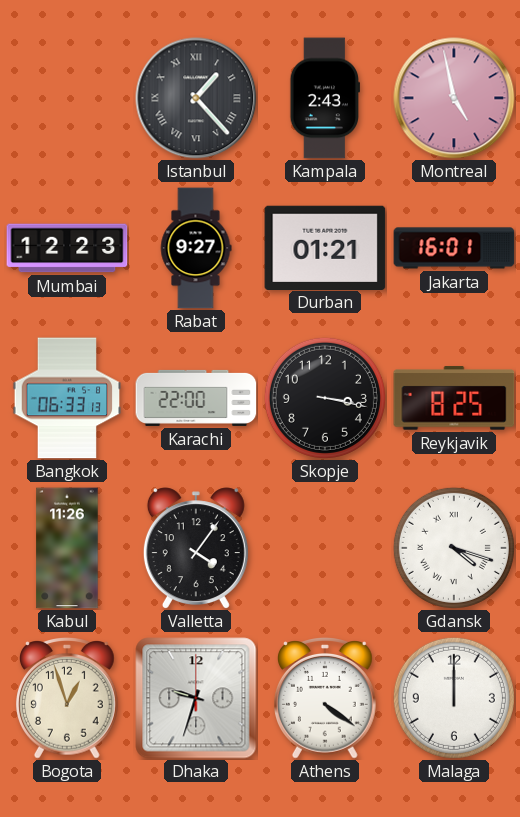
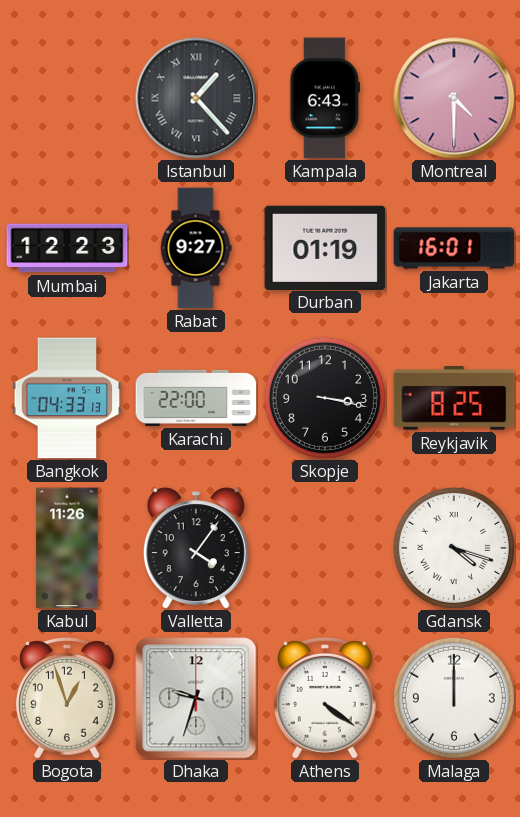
Kampala: 2:43 -> 6:43 (324, 98)
Montreal: 4:58 -> 4:30 (454, 98)
Durban: 01:21 -> 01:19 (325, 247)
Bangkok: 06:33 -> 04:33 (67, 398)
